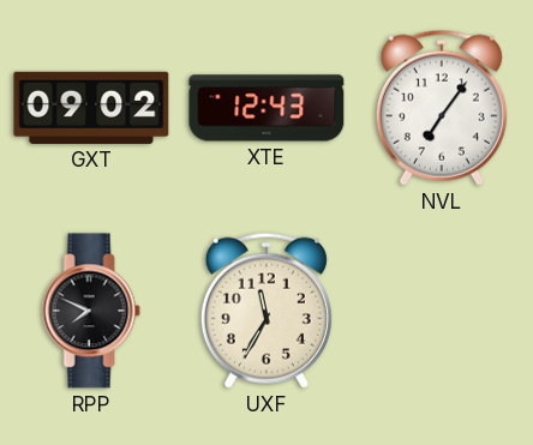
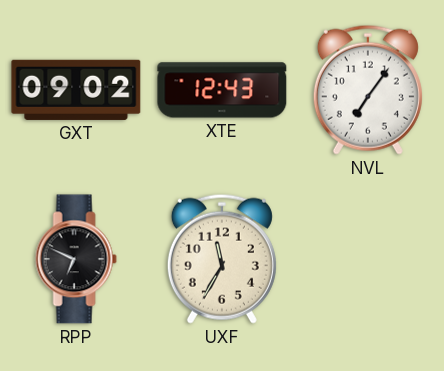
RPP: 7:49 -> 6:49 (76, 259)
